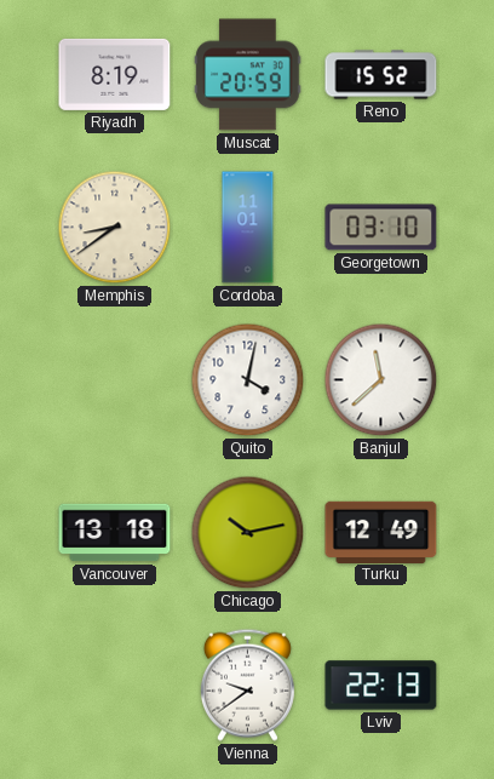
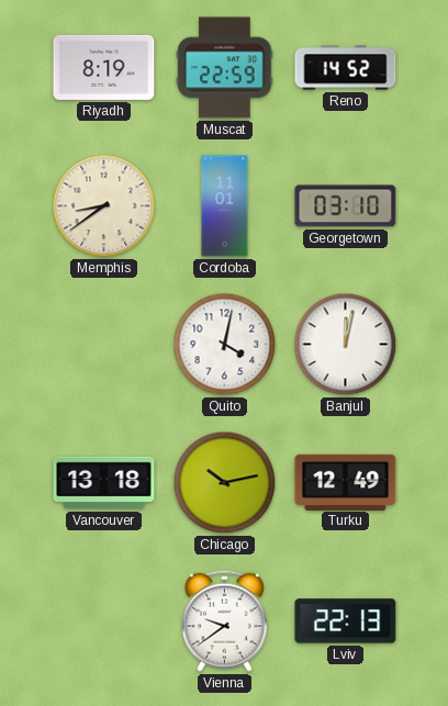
Muscat: 20:59 -> 22:59 (225, 68)
Reno: 15:52 -> 14:52 (346, 68)
Banjul: 11:38 -> 12:02 (346, 345)
